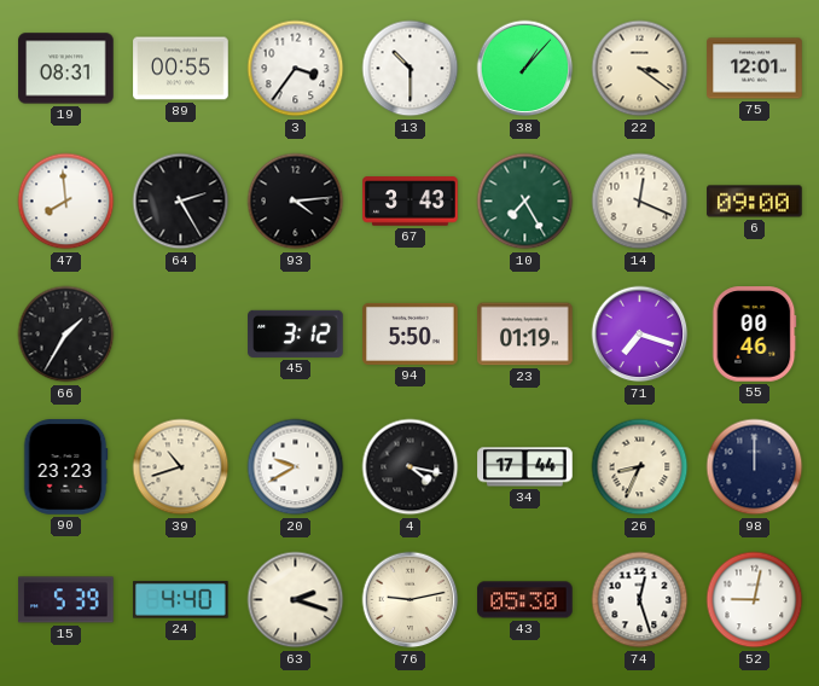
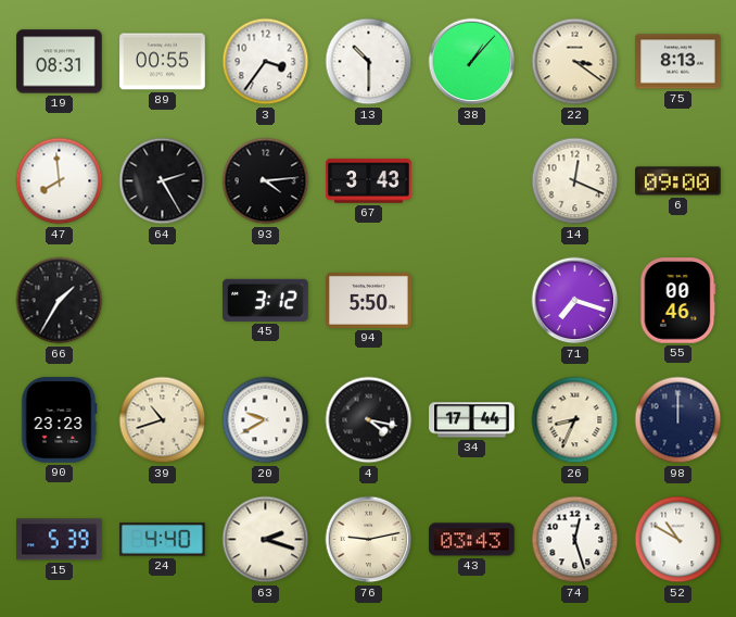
75: 12:01 -> 8:13 (678, 62)
10: 7:25 -> none (525, 202)
23: 01:19 -> none (525, 335)
43: 05:30 -> 03:43 (472, 540)
52: 9:02 -> 10:50 (678, 540)
